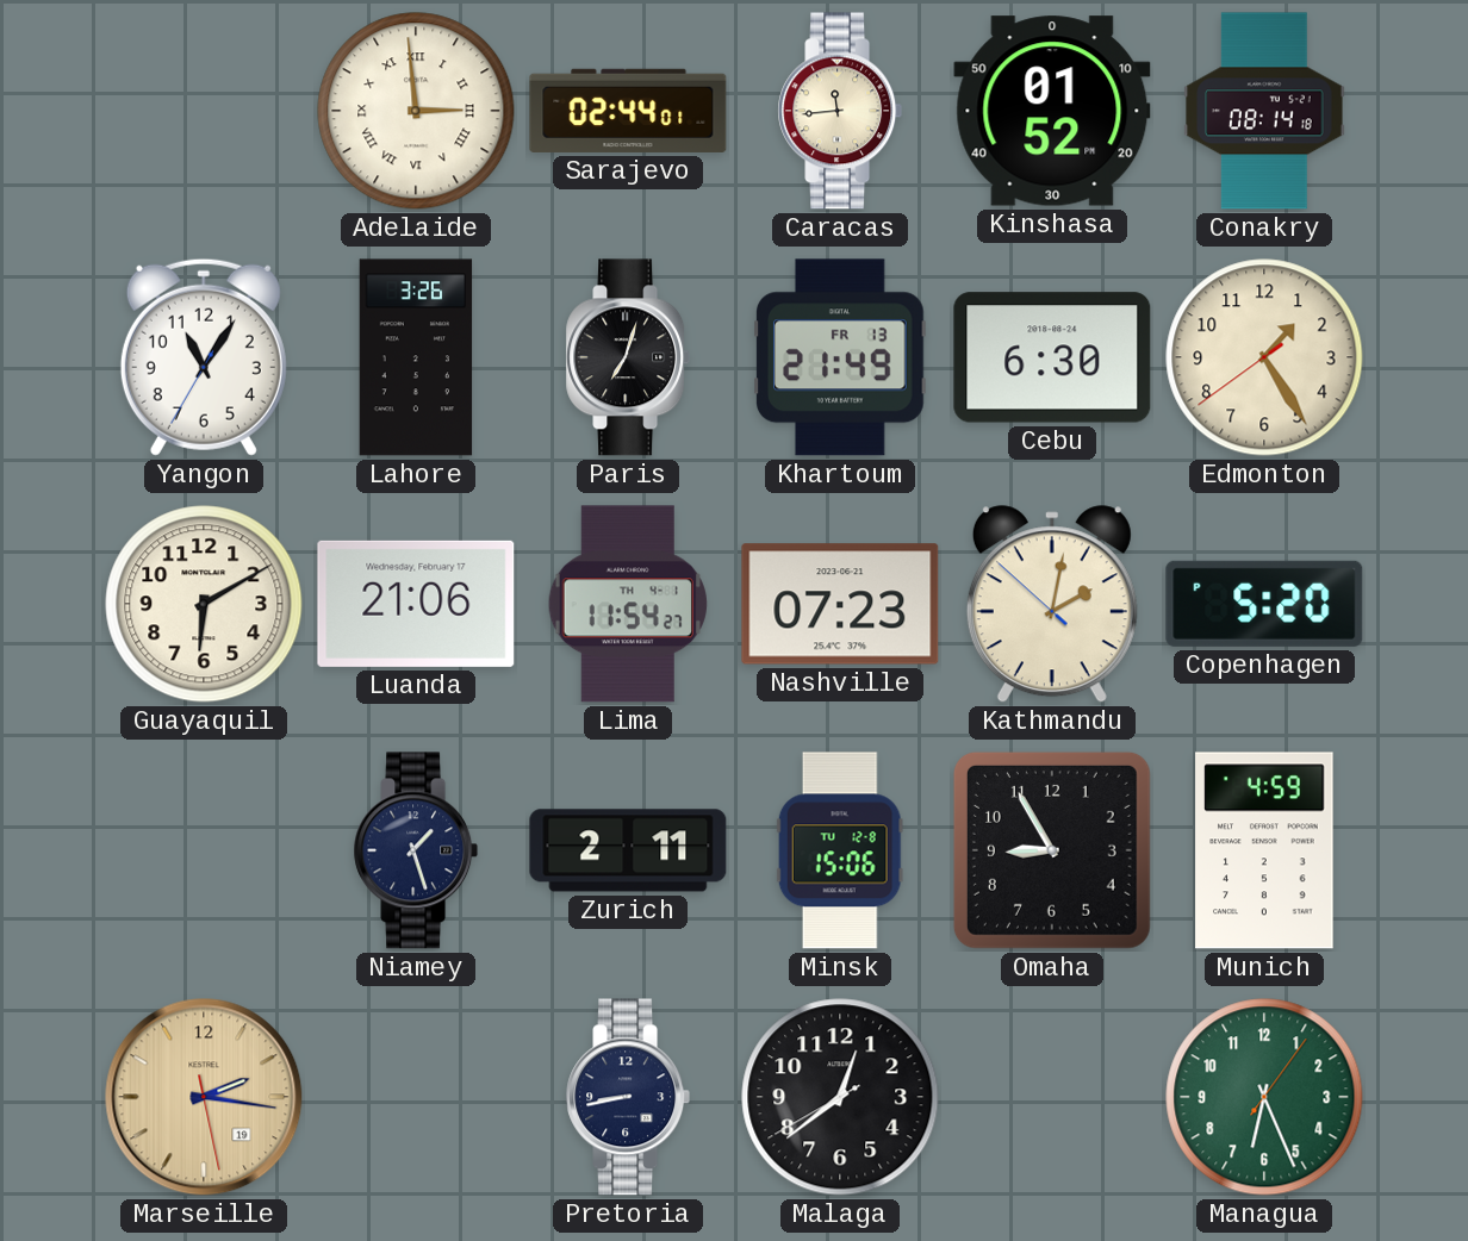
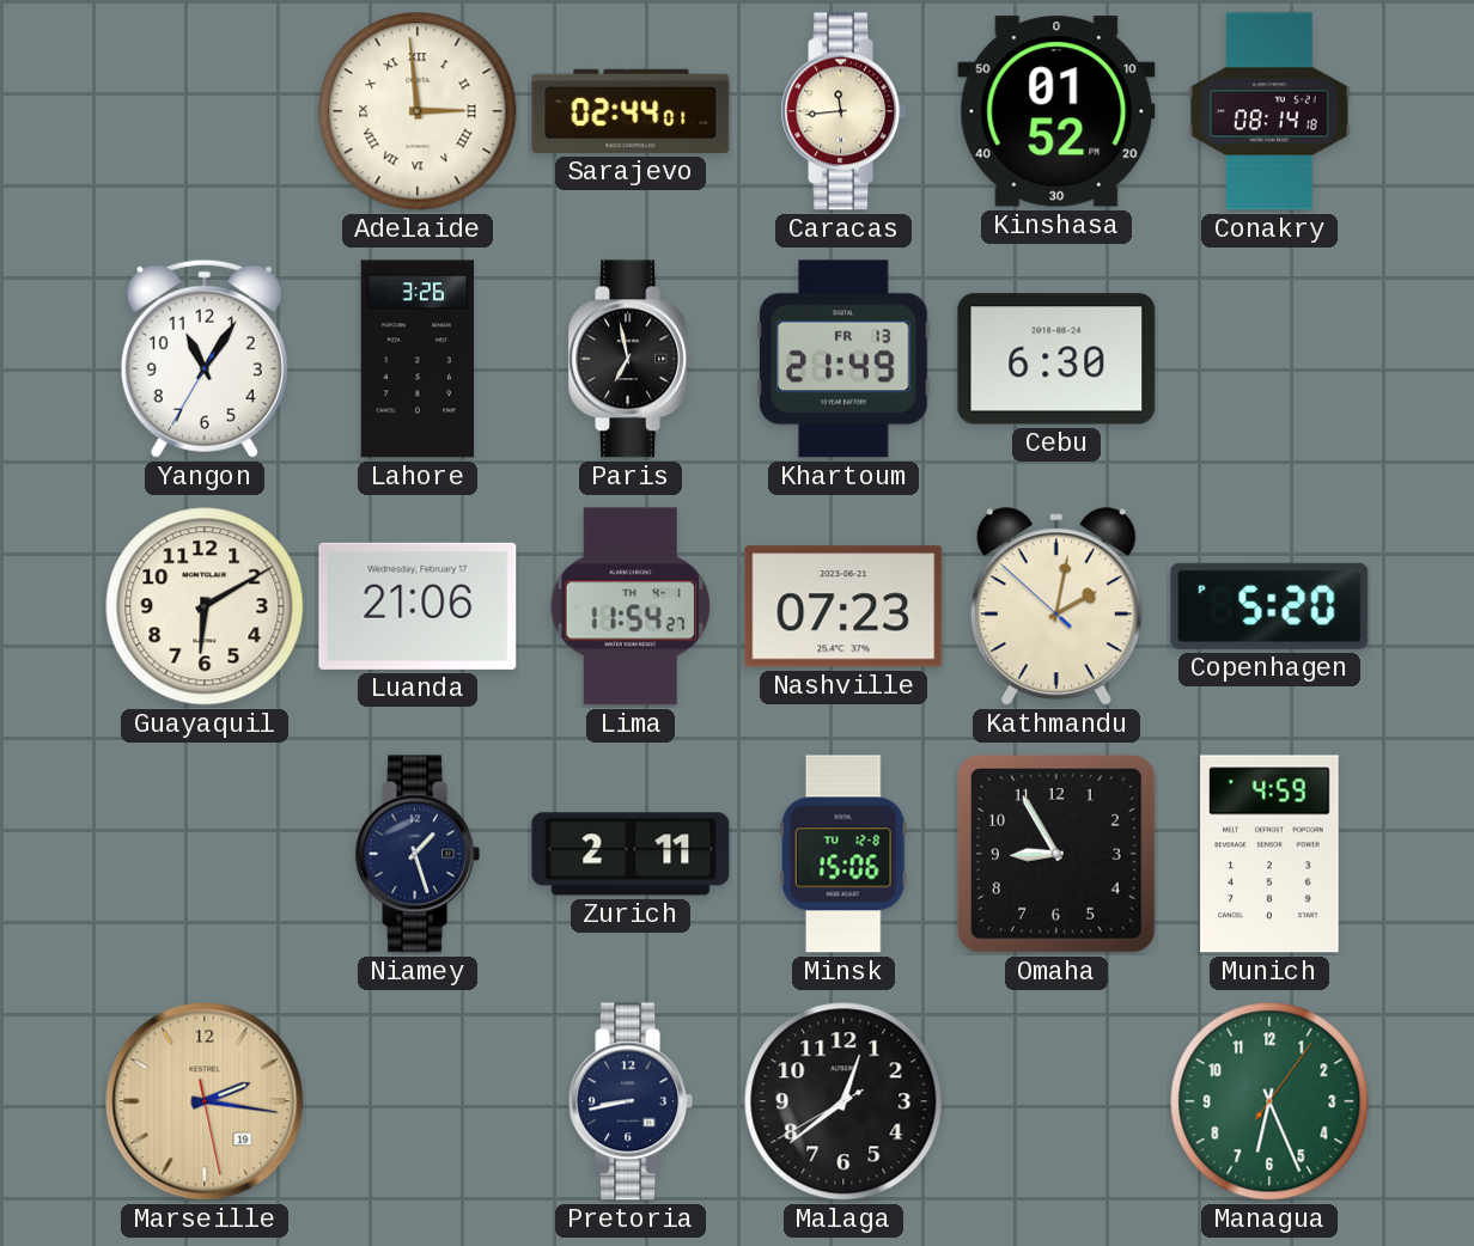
Paris: 7:03 -> 6:58 (631, 359)
Edmonton: 1:24 -> none (1264, 357)
